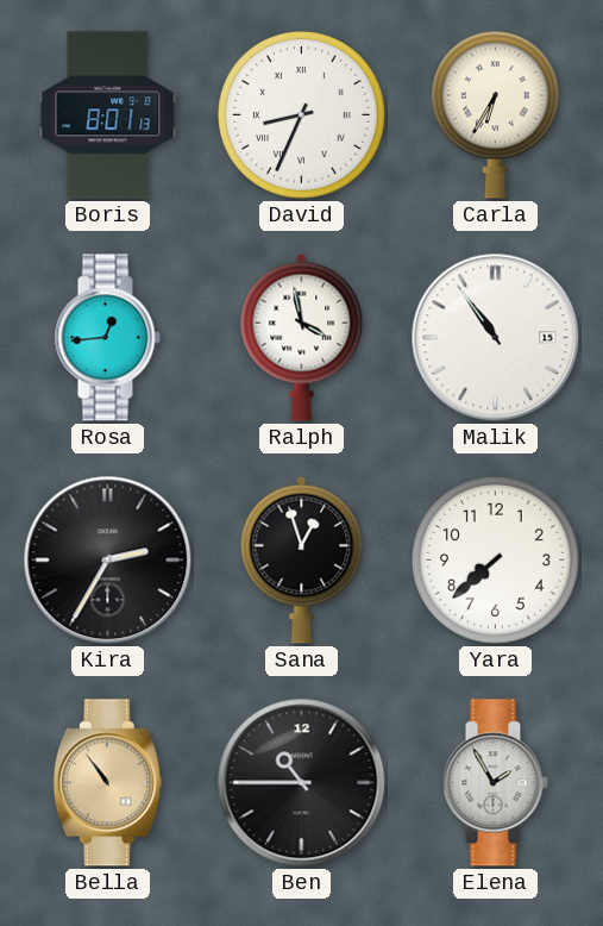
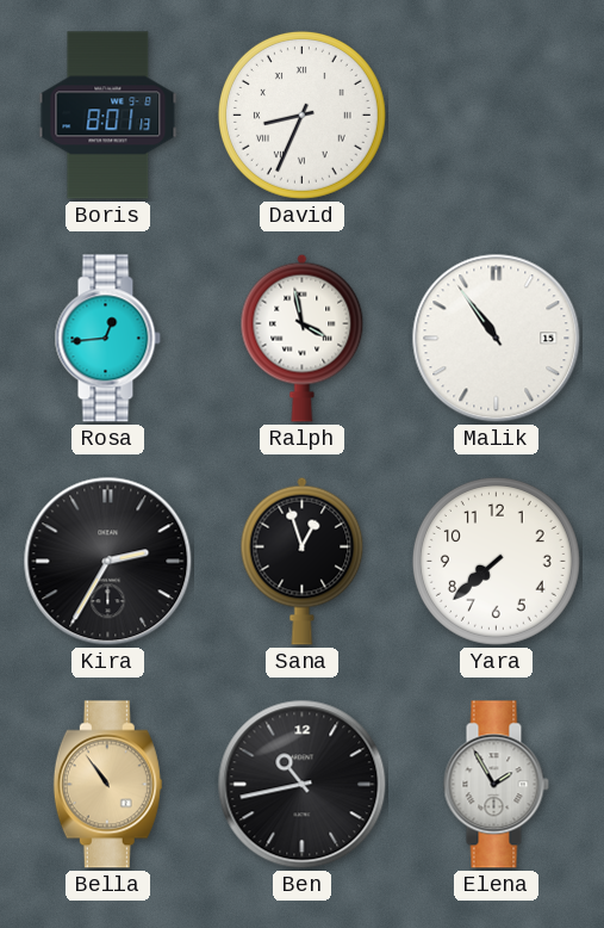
Carla: 6:35 -> none (495, 114)
Ben: 10:45 -> 10:43 (303, 785)
